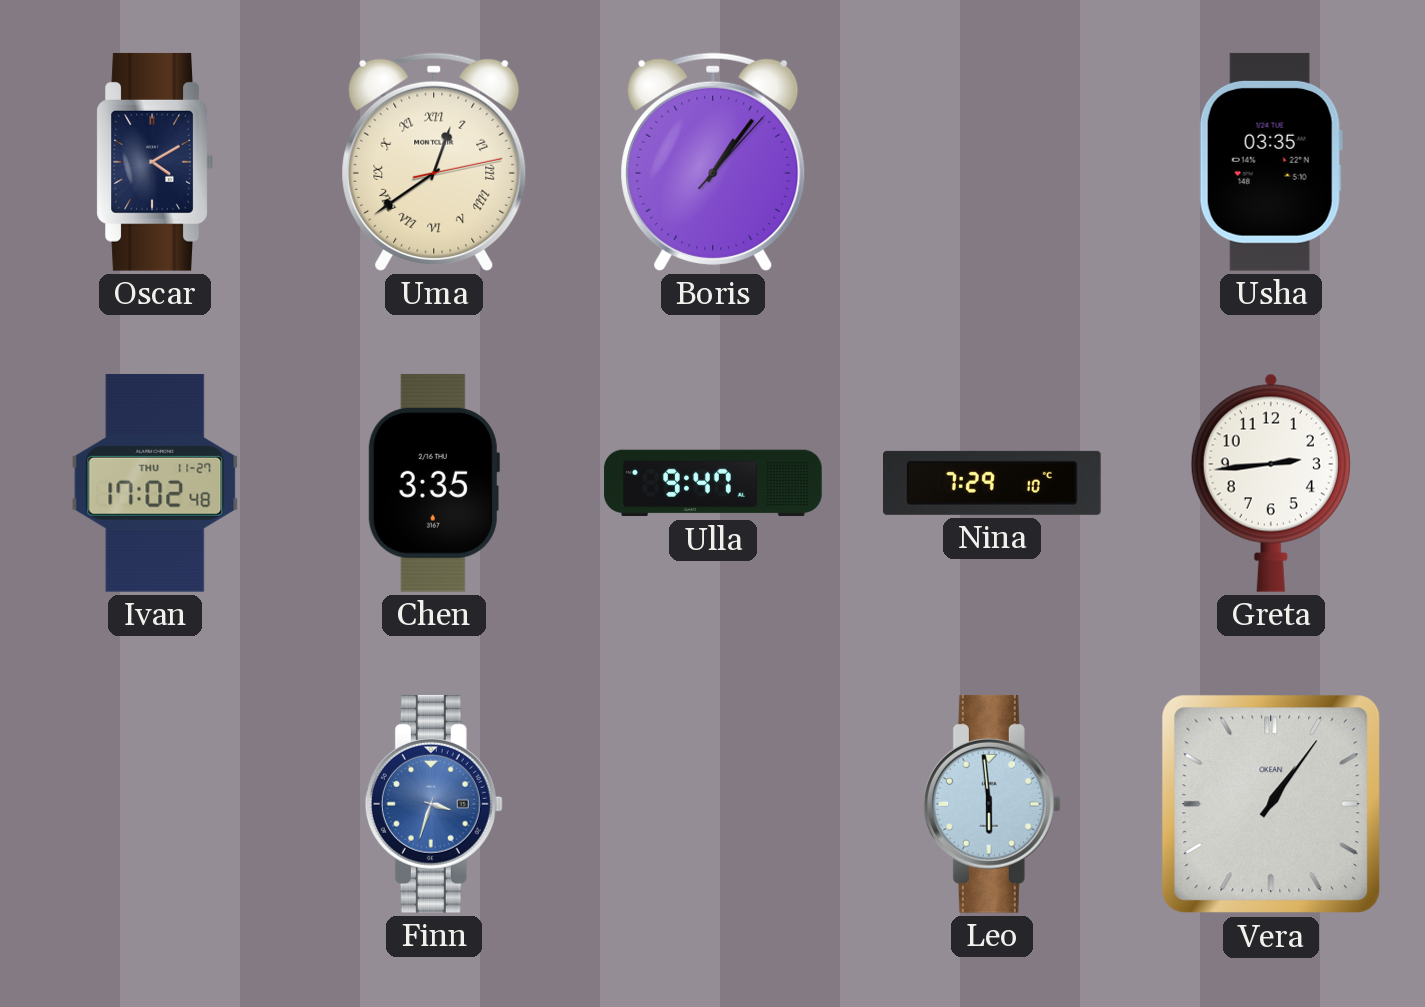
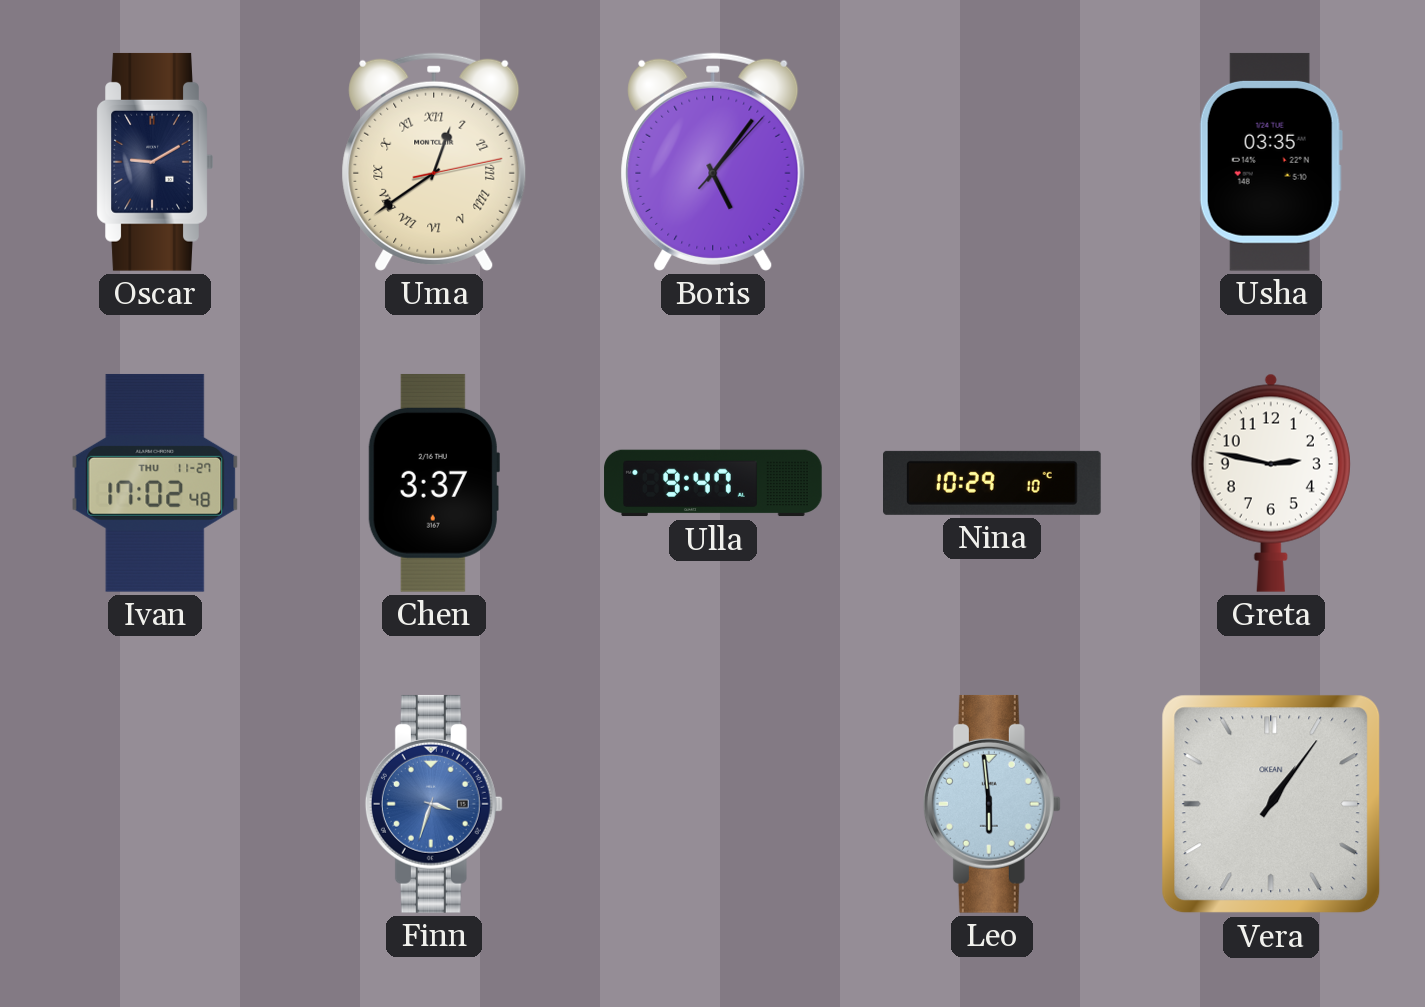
Oscar: 4:10 -> 9:10 (155, 162)
Boris: 1:06 -> 5:06 (713, 162)
Chen: 3:35 -> 3:37 (434, 483)
Nina: 7:29 -> 10:29 (993, 483)
Greta: 2:44 -> 2:47 (1271, 483)
